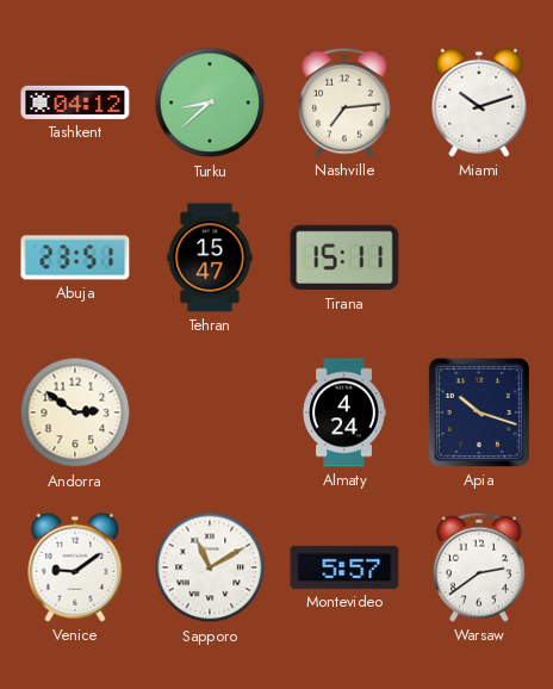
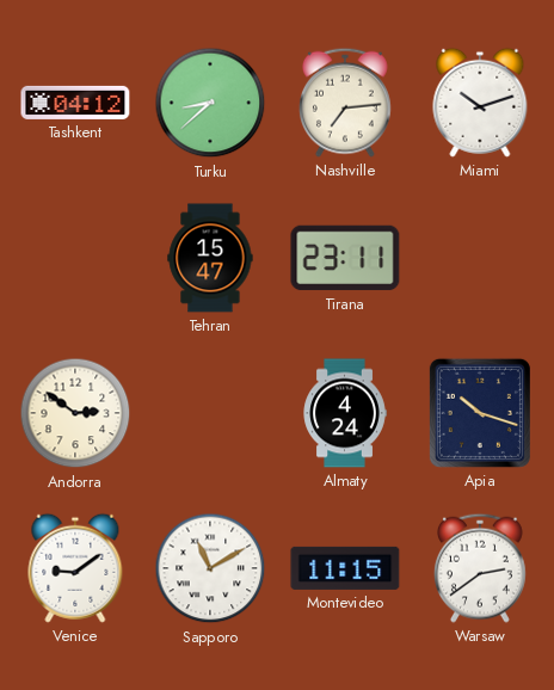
Abuja: 23:51 -> none (75, 257)
Tirana: 15:11 -> 23:11 (345, 258)
Montevideo: 5:57 -> 11:15 (345, 568)
